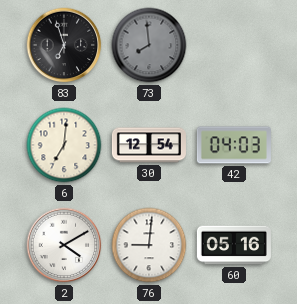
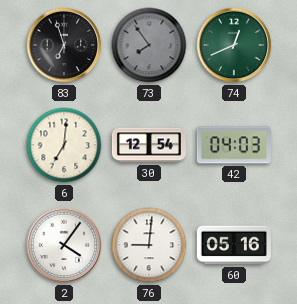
73: 7:59 -> 7:54 (149, 45)
74: none -> 12:41 (234, 45)
2: 4:10 -> 4:06 (64, 245)
